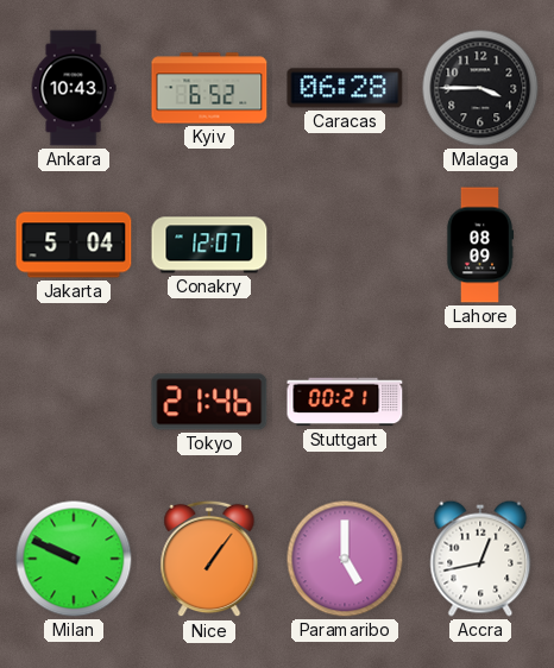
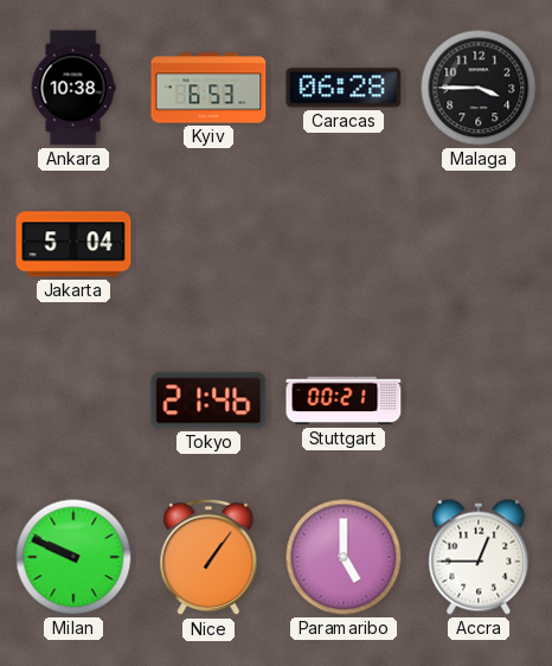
Ankara: 10:43 -> 10:38 (73, 88)
Kyiv: 6:52 -> 6:53 (208, 88)
Conakry: 12:07 -> none (209, 245)
Lahore: 08:09 -> none (480, 245)
Accra: 12:43 -> 12:45 (479, 557)
